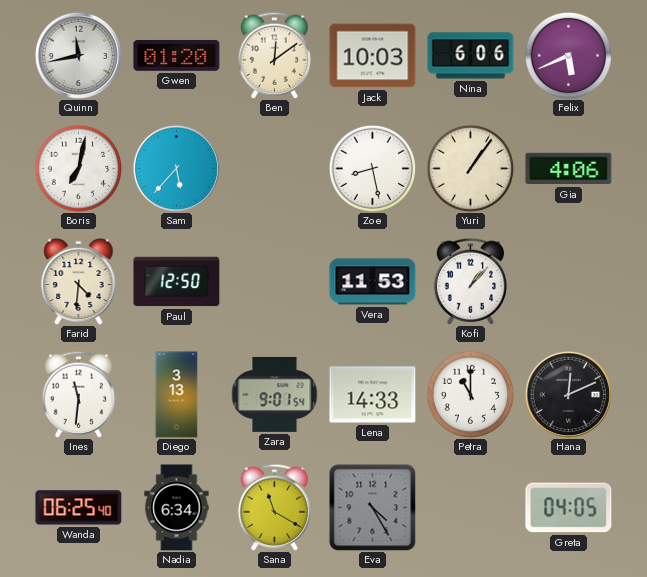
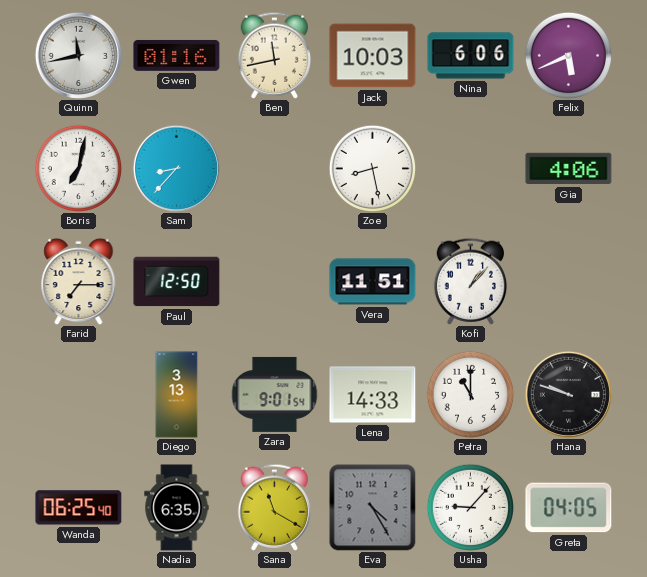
Gwen: 01:20 -> 01:16 (177, 55)
Ben: 12:09 -> 11:43 (275, 55)
Sam: 5:37 -> 8:37 (176, 168)
Yuri: 1:06 -> none (470, 168)
Farid: 4:31 -> 7:15 (79, 281)
Vera: 11:53 -> 11:51 (373, 282)
Ines: 11:31 -> none (79, 394)
Hana: 12:11 -> 9:48 (568, 394)
Nadia: 6:34 -> 6:35 (177, 508)
Usha: none -> 9:07 (470, 507)
